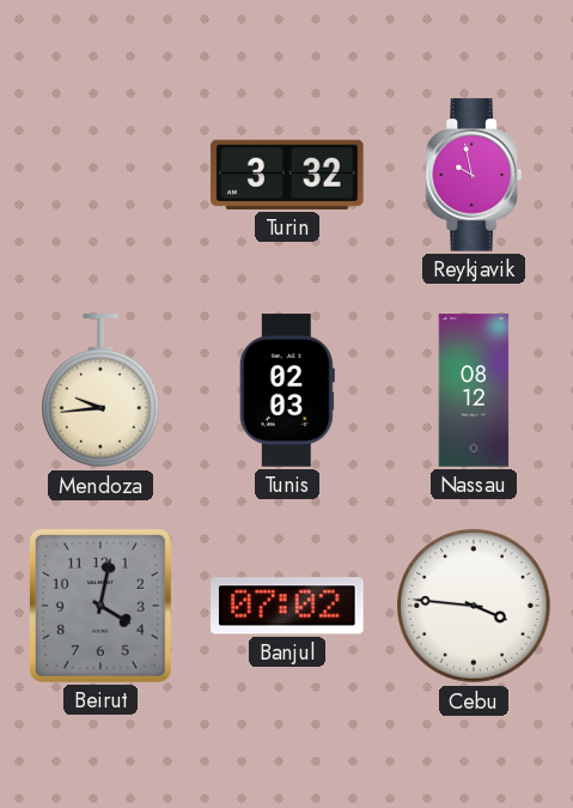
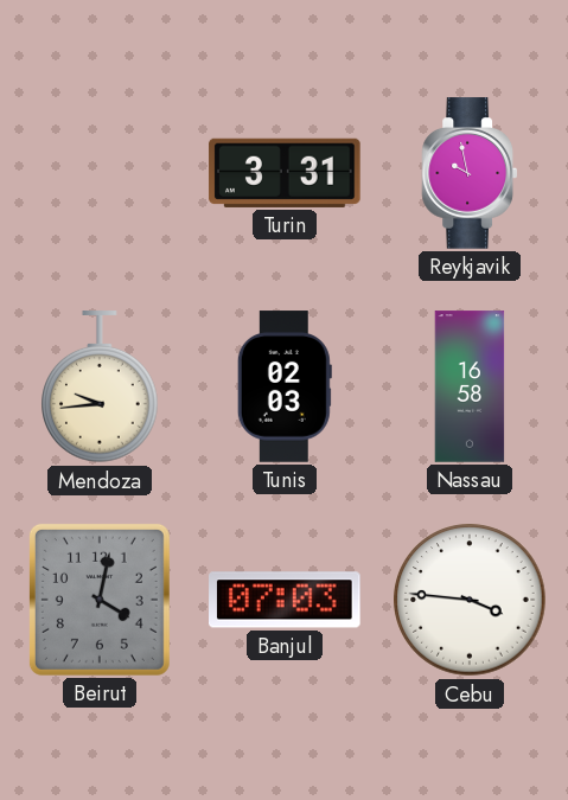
Turin: 3:32 -> 3:31 (285, 173)
Nassau: 08:12 -> 16:58 (470, 386)
Banjul: 07:02 -> 07:03 (286, 600)
